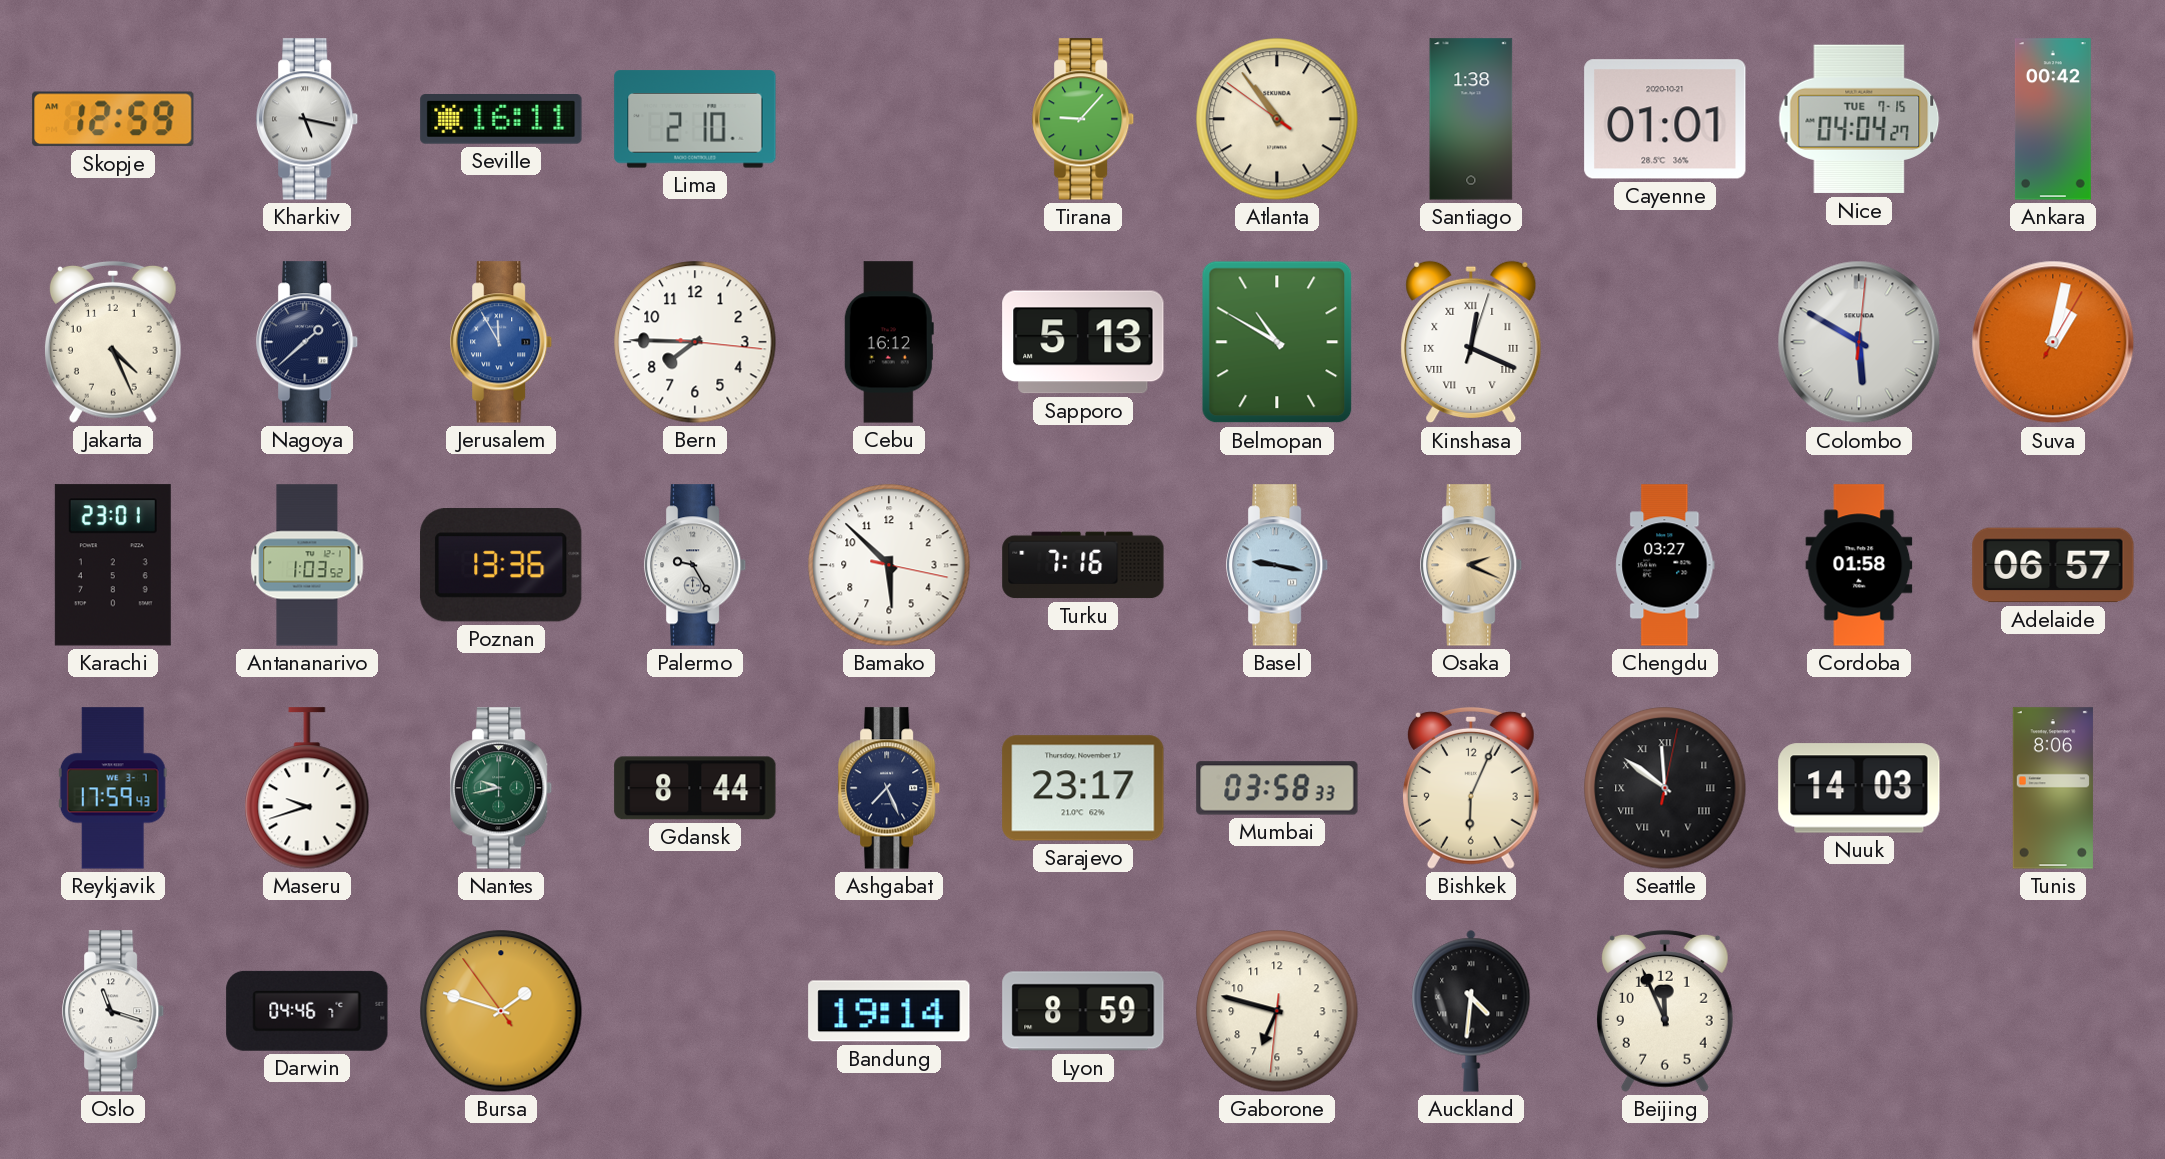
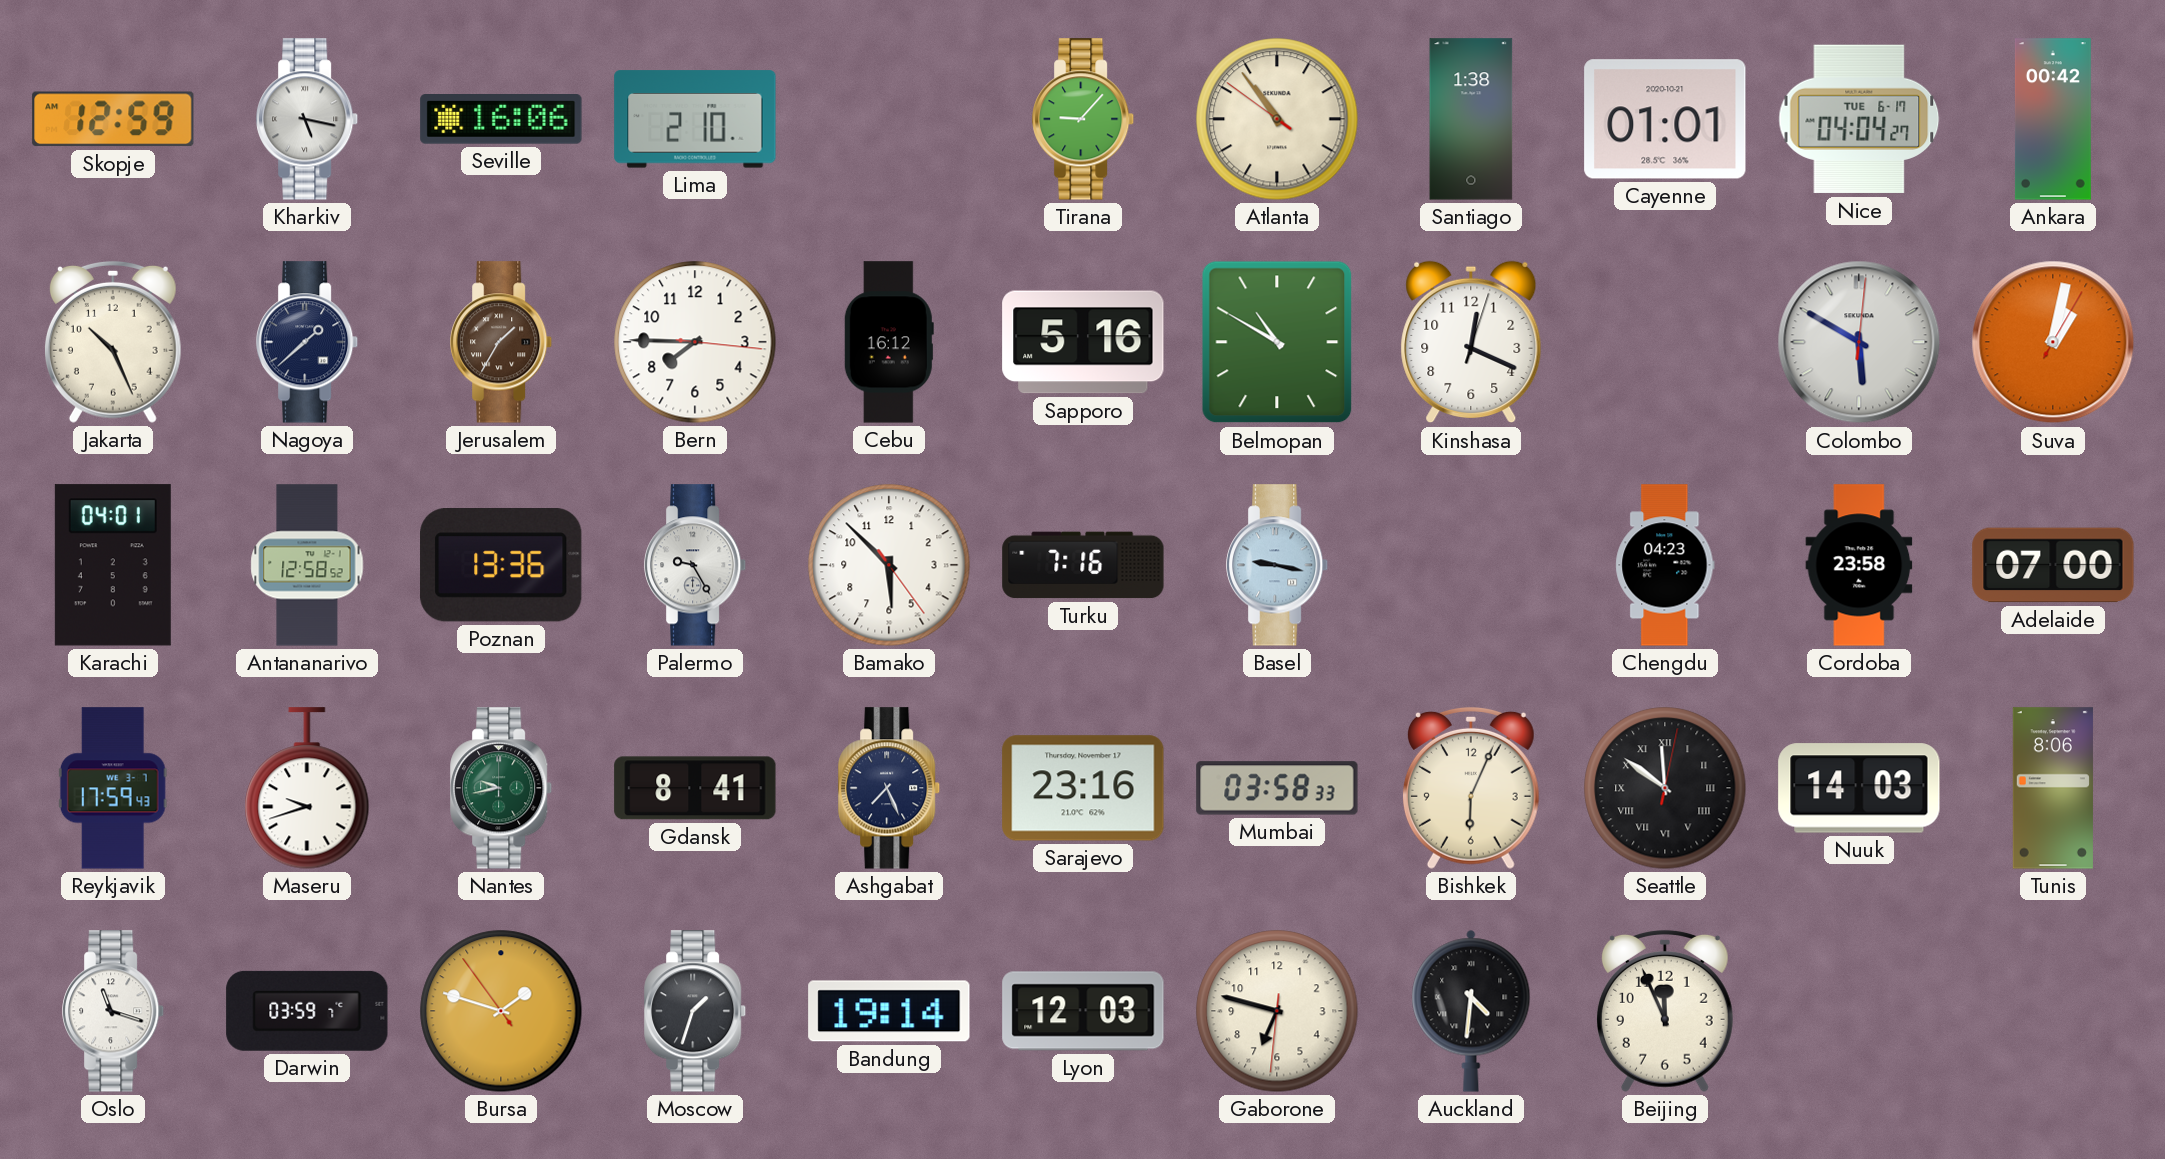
Seville: 16:11 -> 16:06 (501, 120)
Nice date: TUE 7-15 -> TUE 6-17 (1859, 119)
Jakarta: 4:26 -> 10:26 (113, 342)
Jerusalem: 11:55 -> 1:35 (502, 342)
Jerusalem dial: blue -> brown (502, 342)
Sapporo: 5:13 -> 5:16 (1083, 342)
Kinshasa numerals: Roman -> Arabic (1471, 342)
Karachi: 23:01 -> 04:01 (113, 565)
Antananarivo: 1:03 -> 12:58 (307, 565)
Bamako: 5:52:17 -> 5:52:24 (889, 565)
Osaka: 2:19 -> none (1472, 565)
Chengdu: 03:27 -> 04:23 (1665, 565)
Cordoba: 01:58 -> 23:58 (1859, 565)
Adelaide: 06:57 -> 07:00 (2053, 565)
Gdansk: 8:44 -> 8:41 (695, 788)
Sarajevo: 23:17 -> 23:16 (1083, 788)
Darwin: 04:46 -> 03:59 (307, 1011)
Moscow: none -> 1:33 (696, 1011)
Lyon: 8:59 -> 12:03 (1083, 1011)
